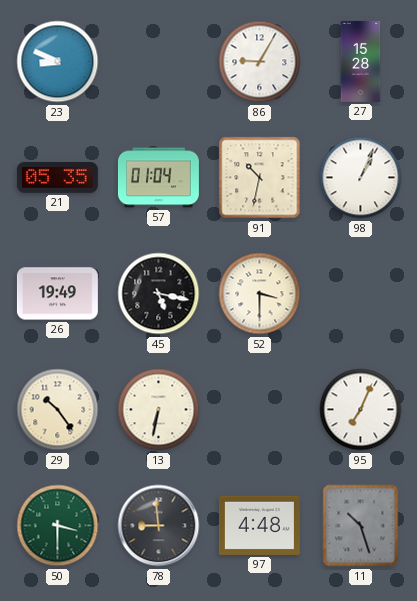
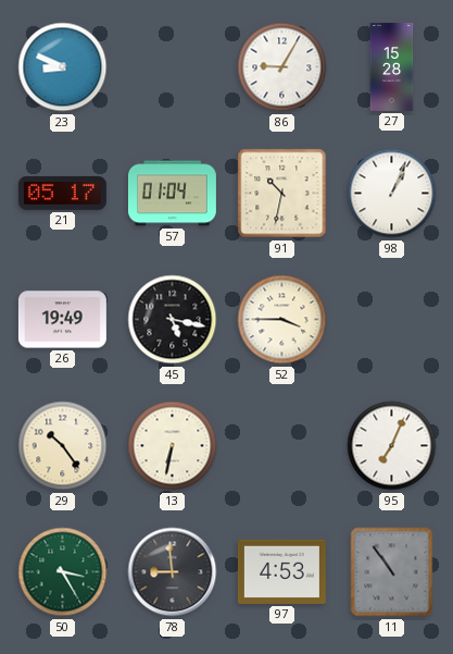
21: 05:35 -> 05:17 (62, 194)
52: 3:30 -> 3:45 (282, 320)
50: 3:30 -> 3:25 (63, 572)
97: 4:48 -> 4:53 (281, 571)
11: 10:27 -> 10:54 (392, 572)
